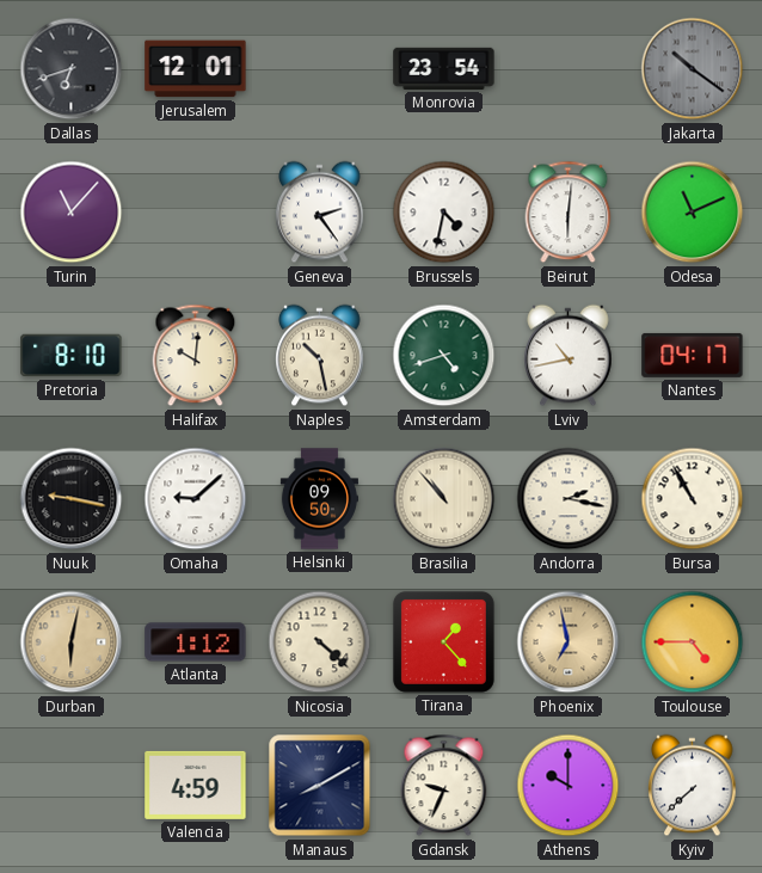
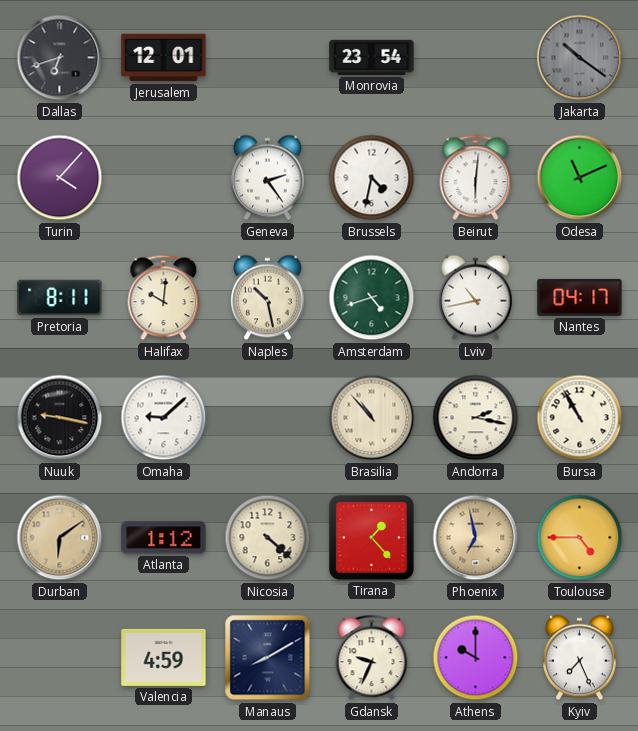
Turin: 11:07 -> 4:07 (60, 178)
Pretoria: 8:10 -> 8:11 (60, 298)
Helsinki: 09:50 -> none (319, 499)
Durban: 6:02 -> 6:09 (60, 538)
Kyiv: 7:38 -> 7:26 (580, 658)
